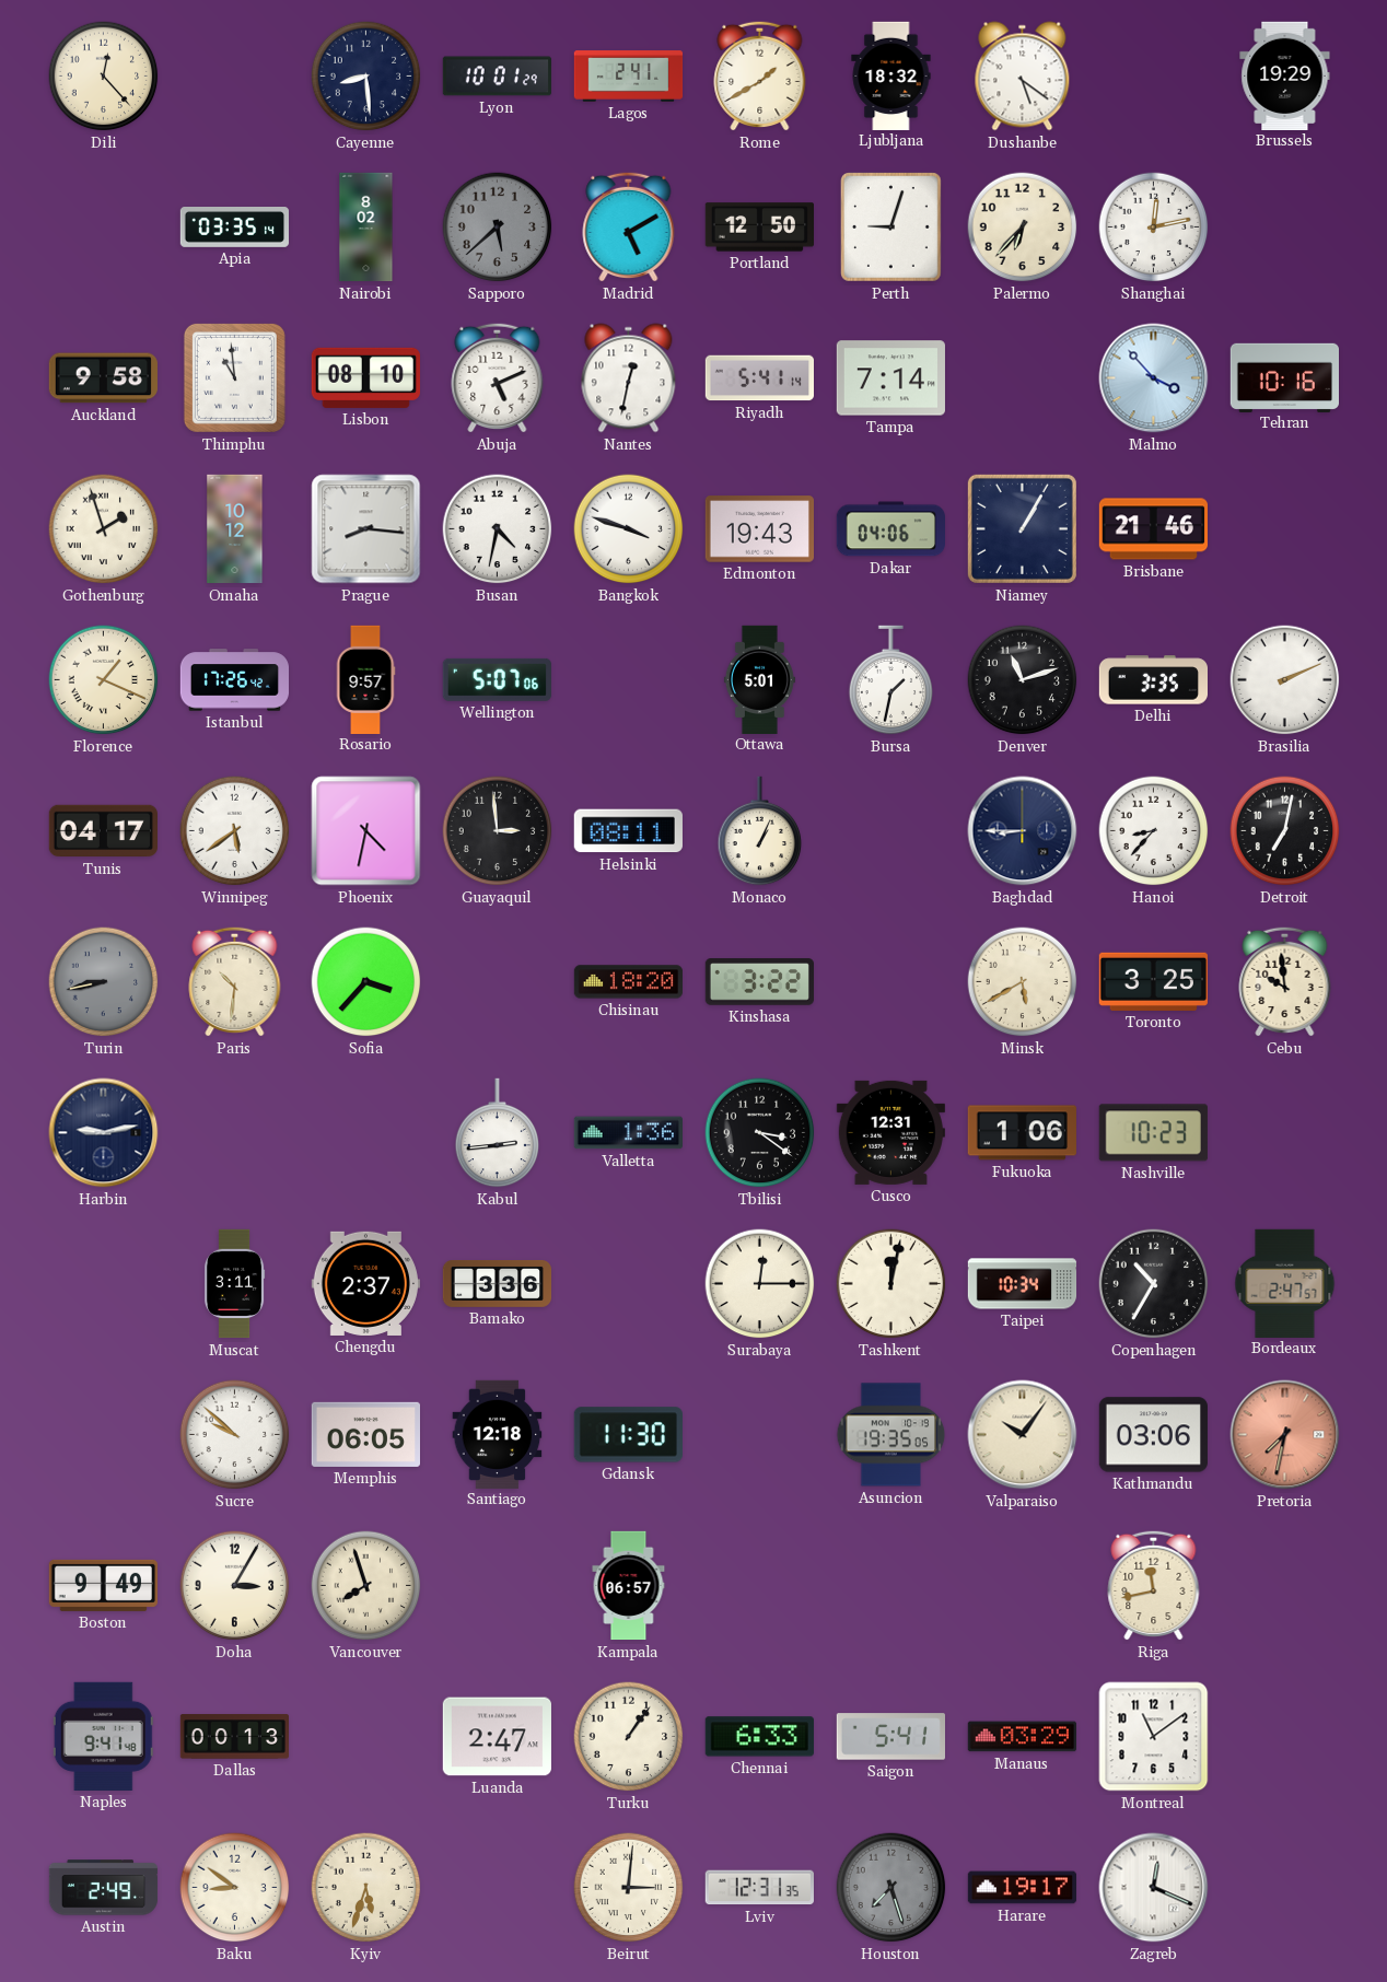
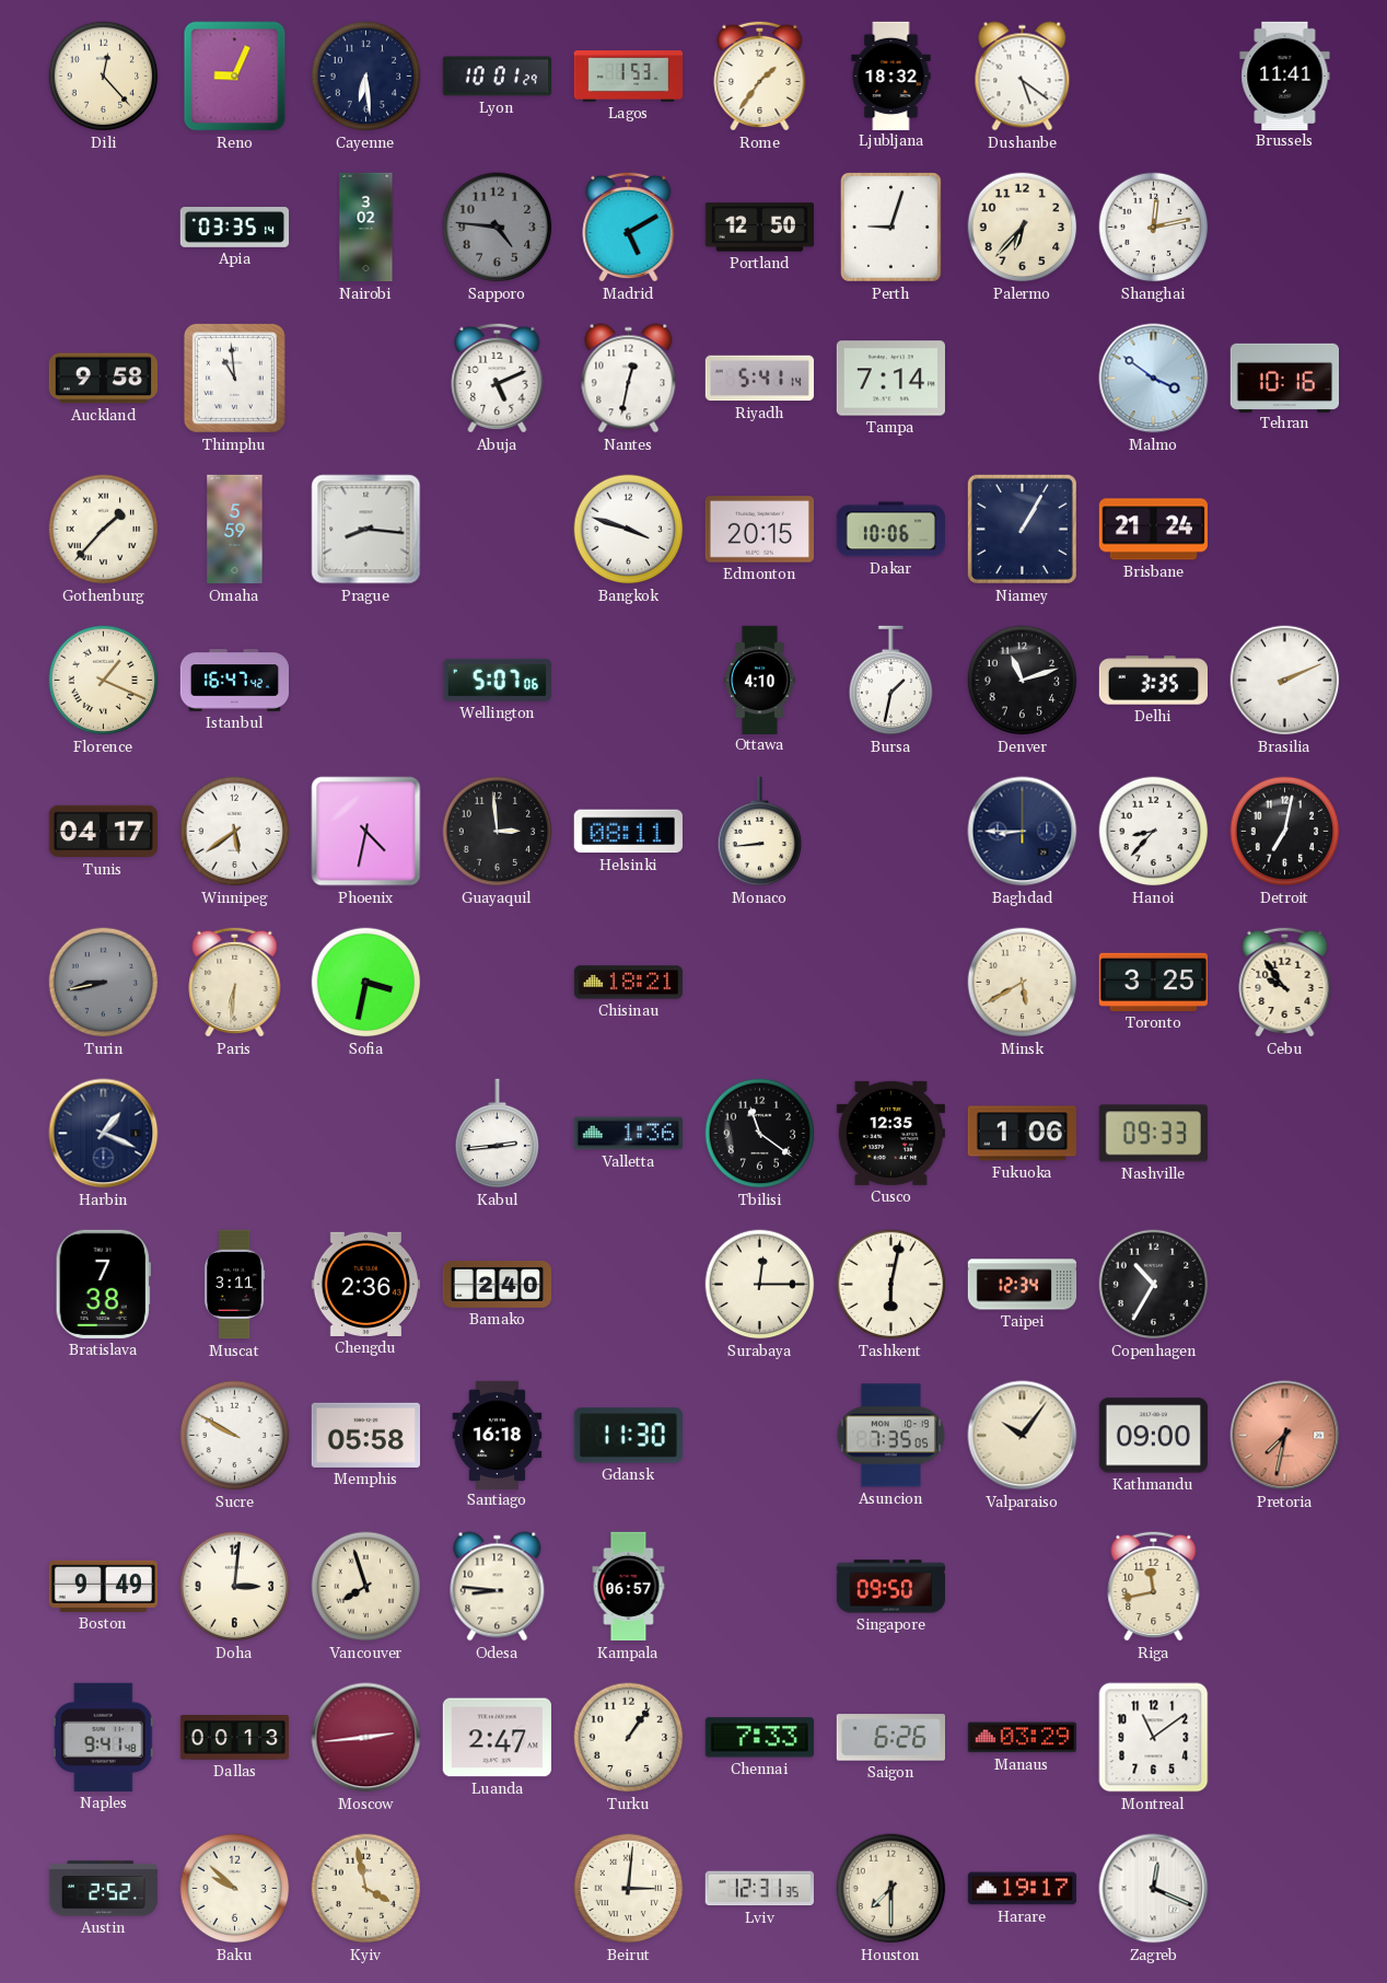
Reno: none -> 9:04 (235, 77)
Cayenne: 8:29 -> 6:29 (366, 77)
Lagos: 2:41 -> 1:53 (629, 77)
Rome: 1:40 -> 1:36 (760, 76)
Brussels: 19:29 -> 11:41 (1285, 76)
Nairobi: 8:02 -> 3:02 (366, 228)
Sapporo: 5:38 -> 4:46 (498, 228)
Lisbon: 08:10 -> none (365, 377)
Malmo: 3:53 -> 3:51 (1154, 379)
Gothenburg: 1:57 -> 1:37 (104, 530)
Omaha: 10:12 -> 5:59 (235, 530)
Busan: 4:32 -> none (498, 529)
Edmonton: 19:43 -> 20:15 (759, 530)
Dakar: 04:06 -> 10:06 (890, 530)
Brisbane: 21:46 -> 21:24 (1153, 530)
Istanbul: 17:26 -> 16:47 (234, 681)
Rosario: 9:57 -> none (365, 679)
Ottawa: 5:01 -> 4:10 (759, 680)
Monaco: 1:04 -> 8:44 (760, 832)
Paris: 10:31 -> 6:31 (235, 982)
Sofia: 3:37 -> 3:32 (366, 983)
Chisinau: 18:20 -> 18:21 (628, 983)
Kinshasa: 3:22 -> none (759, 982)
Cebu: 9:59 -> 9:54 (1285, 982)
Harbin: 9:13 -> 1:19 (104, 1134)
Tbilisi: 3:21 -> 11:21 (760, 1134)
Cusco: 12:31 -> 12:35 (890, 1133)
Nashville: 10:23 -> 09:33 (1153, 1134)
Bratislava: none -> 7:38 (103, 1284)
Chengdu: 2:37 -> 2:36 (365, 1284)
Bamako: 3:36 -> 2:40 (498, 1285)
Tashkent: 12:02 -> 6:02 (891, 1285)
Taipei: 10:34 -> 12:34 (1023, 1285)
Bordeaux: 2:47 -> none (1285, 1283)
Sucre: 9:52 -> 9:50 (235, 1436)
Memphis: 06:05 -> 05:58 (365, 1435)
Santiago: 12:18 -> 16:18 (498, 1435)
Asuncion: 19:35 -> 7:35 (891, 1436)
Kathmandu: 03:06 -> 09:00 (1153, 1436)
Doha: 3:05 -> 3:01 (235, 1587)
Odesa: none -> 8:46 (498, 1587)
Singapore: none -> 09:50 (891, 1587)
Moscow: none -> 2:44 (366, 1738)
Chennai: 6:33 -> 7:33 (759, 1738)
Saigon: 5:41 -> 6:26 (890, 1738)
Austin: 2:49 -> 2:52 (104, 1889)
Baku: 8:51 -> 9:52 (235, 1889)
Kyiv: 5:33 -> 3:58 (366, 1889)
Houston: 7:27 -> 7:30 (891, 1889)
Houston dial: grey -> cream (891, 1889)
